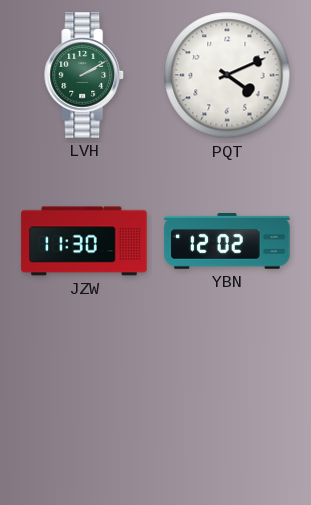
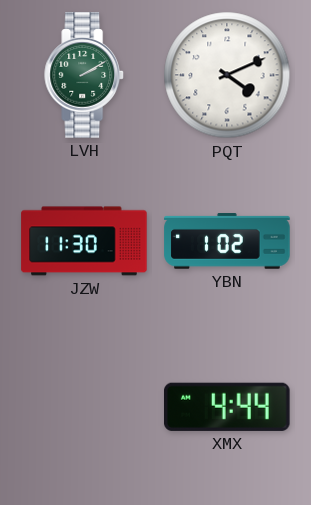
YBN: 12:02 -> 1:02 (227, 241)
XMX: none -> 4:44 (228, 407)
